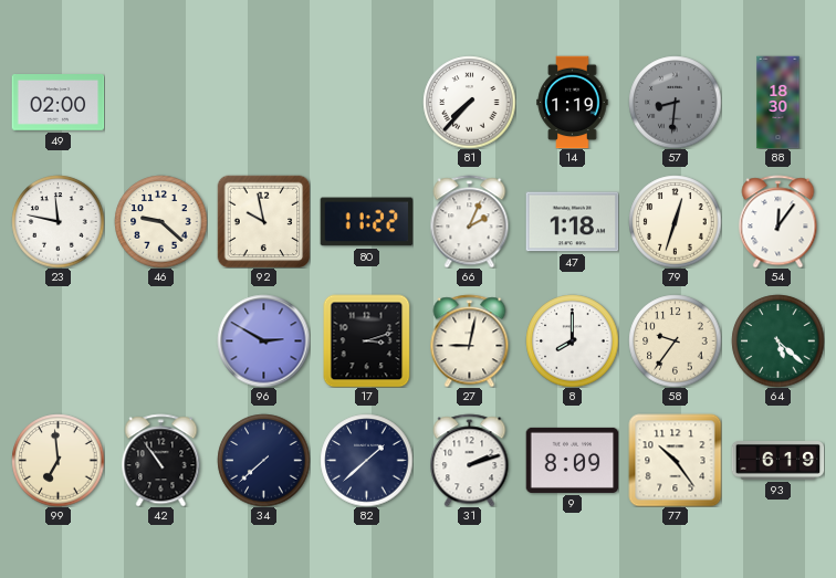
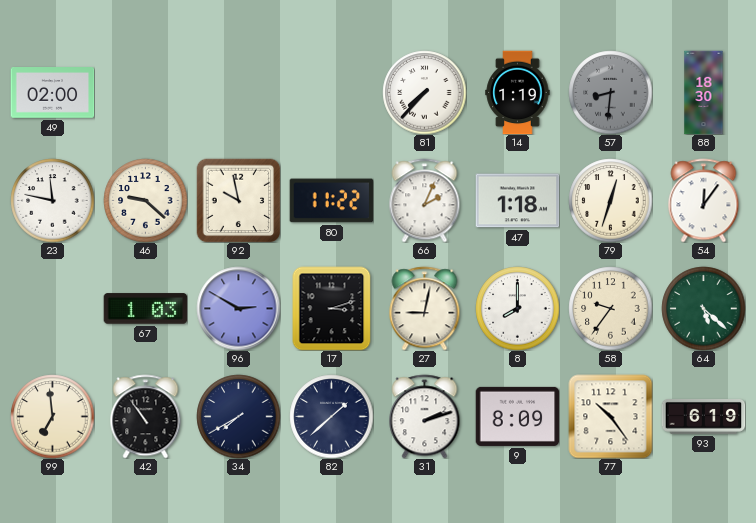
67: none -> 1:03 (145, 309)
34: 7:38 -> 7:40 (238, 416)
